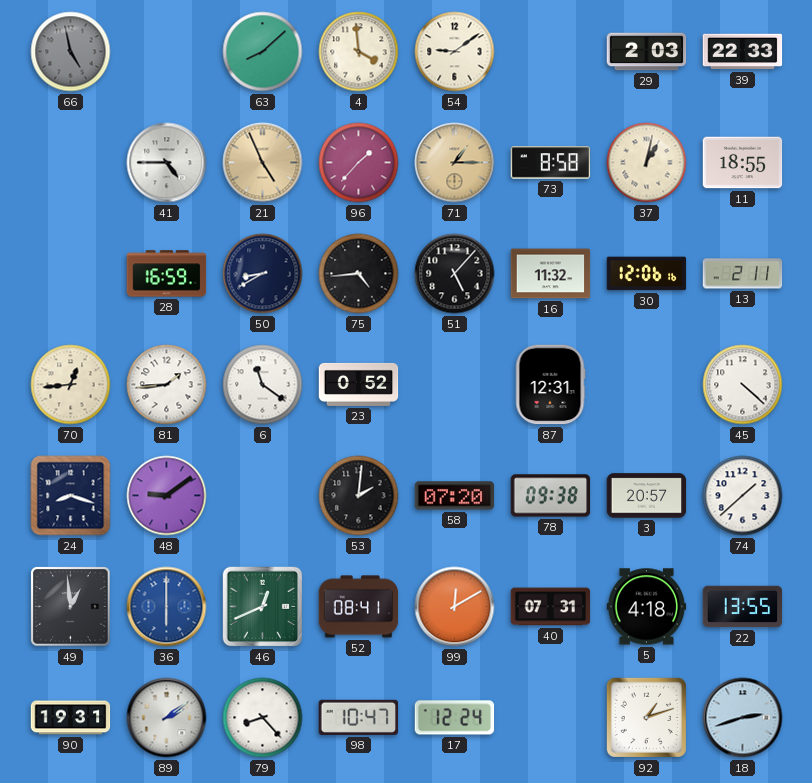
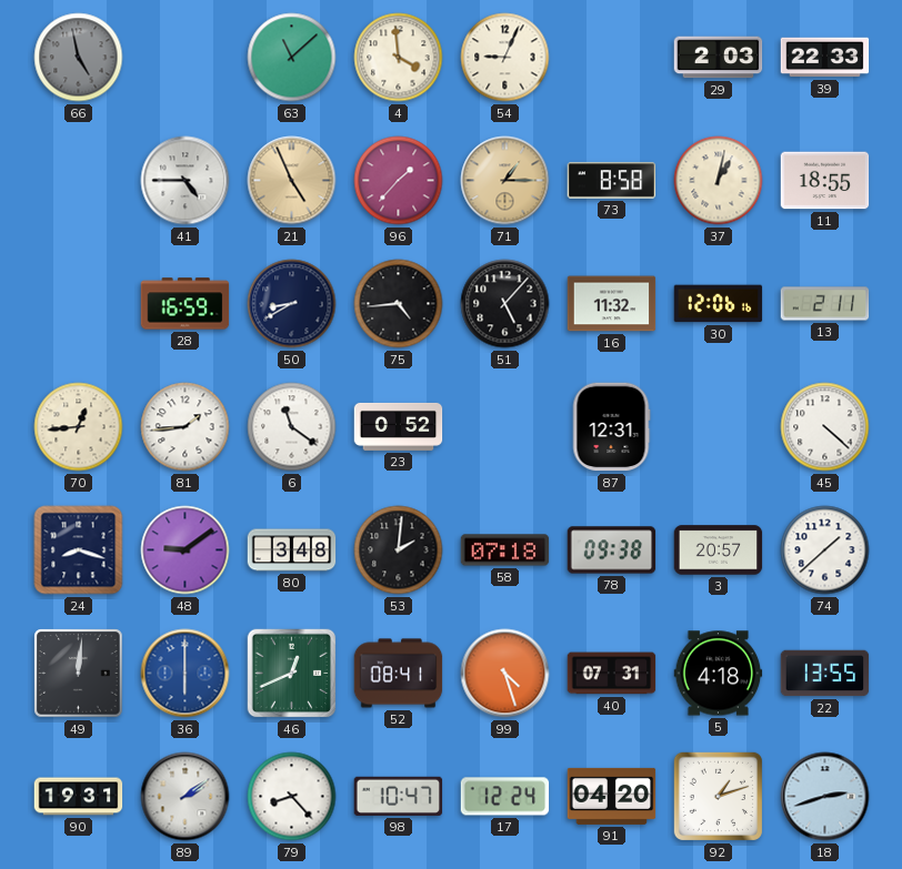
63: 8:08 -> 11:08 (292, 58)
54: 9:09 -> 9:04 (505, 58)
80: none -> 3:48 (292, 550)
58: 07:20 -> 07:18 (505, 550)
49: 12:59 -> 12:01 (79, 674)
99: 12:10 -> 4:27 (505, 674)
91: none -> 04:20 (612, 796)
